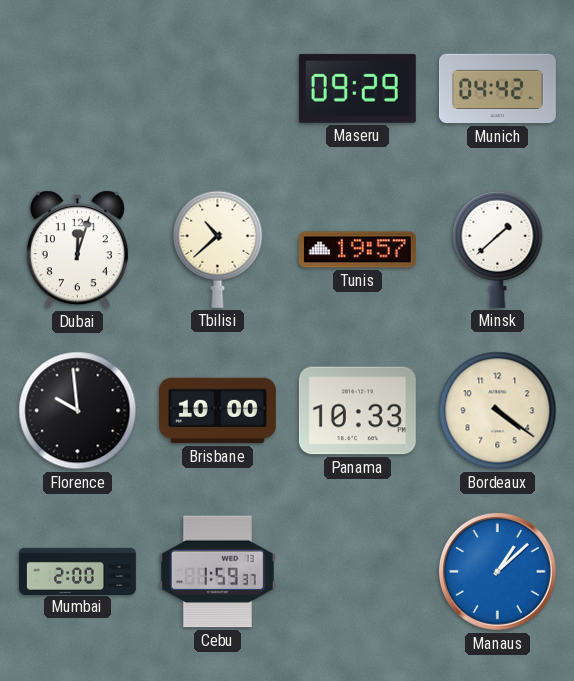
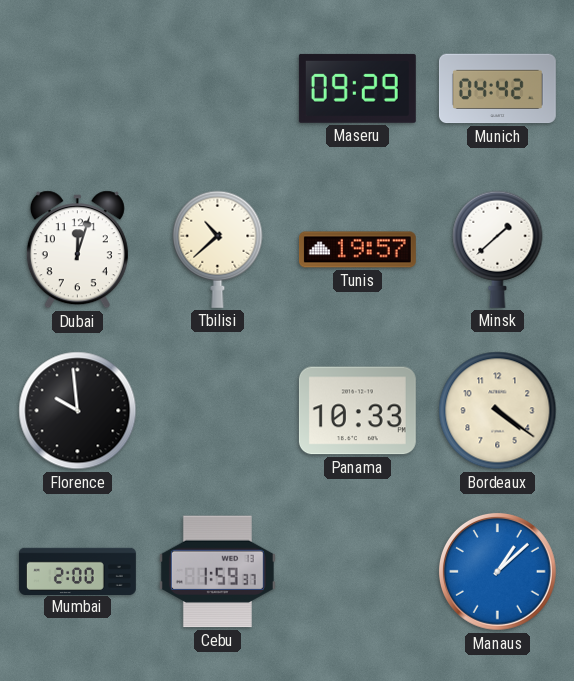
Brisbane: 10:00 -> none (217, 411)
